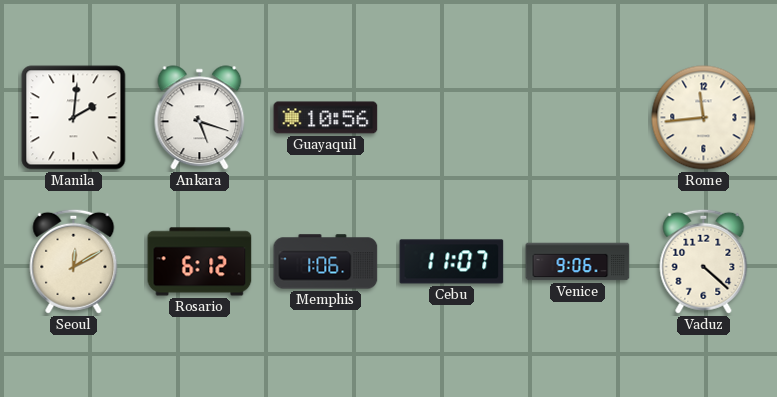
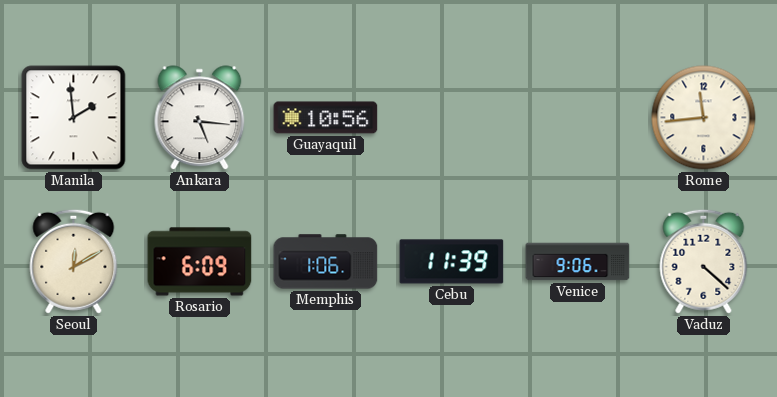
Manila: 2:01 -> 1:59 (74, 118)
Ankara: 5:18 -> 5:16 (200, 118)
Rosario: 6:12 -> 6:09 (200, 262)
Cebu: 11:07 -> 11:39 (452, 262)
